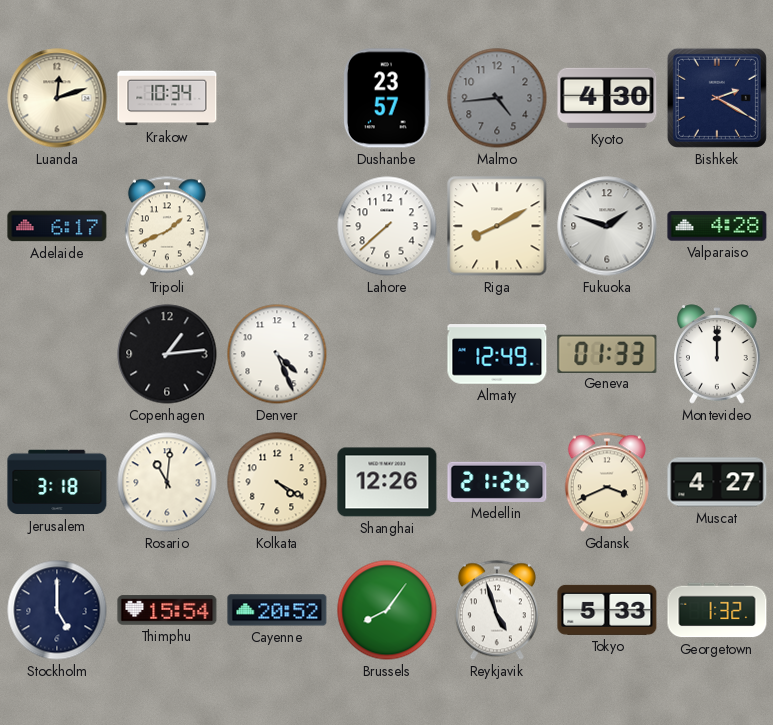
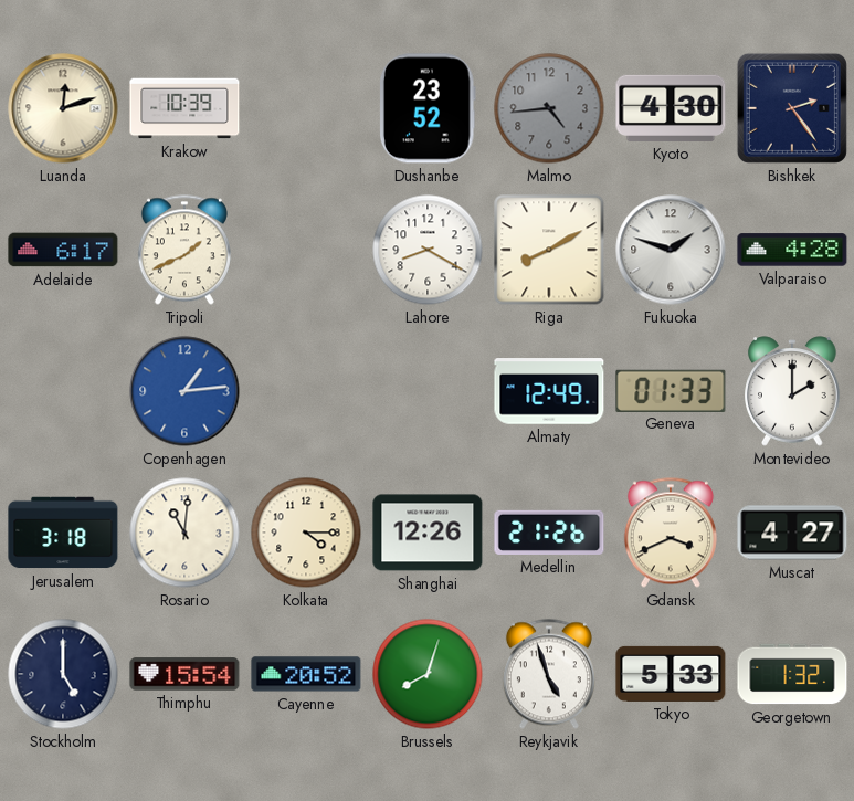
Krakow: 10:34 -> 10:39 (184, 108)
Dushanbe: 23:57 -> 23:52 (428, 108)
Bishkek: 2:20 -> 2:24 (792, 108)
Lahore: 7:38 -> 8:20 (428, 250)
Copenhagen dial: black -> blue (184, 391)
Denver: 4:26 -> none (277, 354)
Montevideo: 12:00 -> 2:00 (793, 391)
Kolkata: 4:20 -> 4:15 (306, 533)
Brussels: 8:06 -> 8:03 (428, 674)
